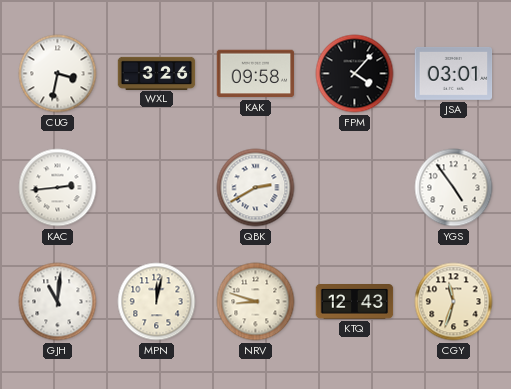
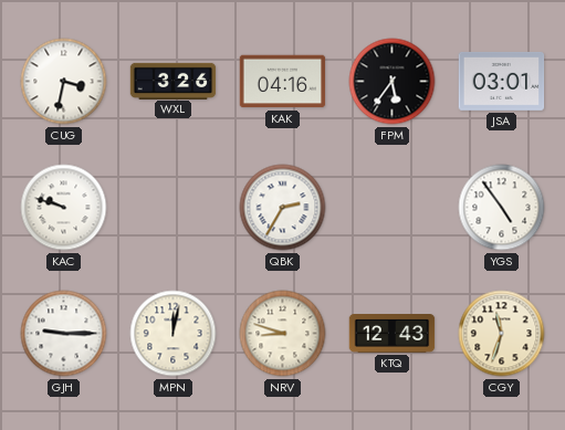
KAK: 09:58 -> 04:16 (283, 82)
FPM: 4:07 -> 5:36 (393, 82)
KAC: 2:44 -> 9:48 (64, 208)
QBK: 2:40 -> 2:35 (283, 208)
GJH: 11:01 -> 9:15 (64, 334)
